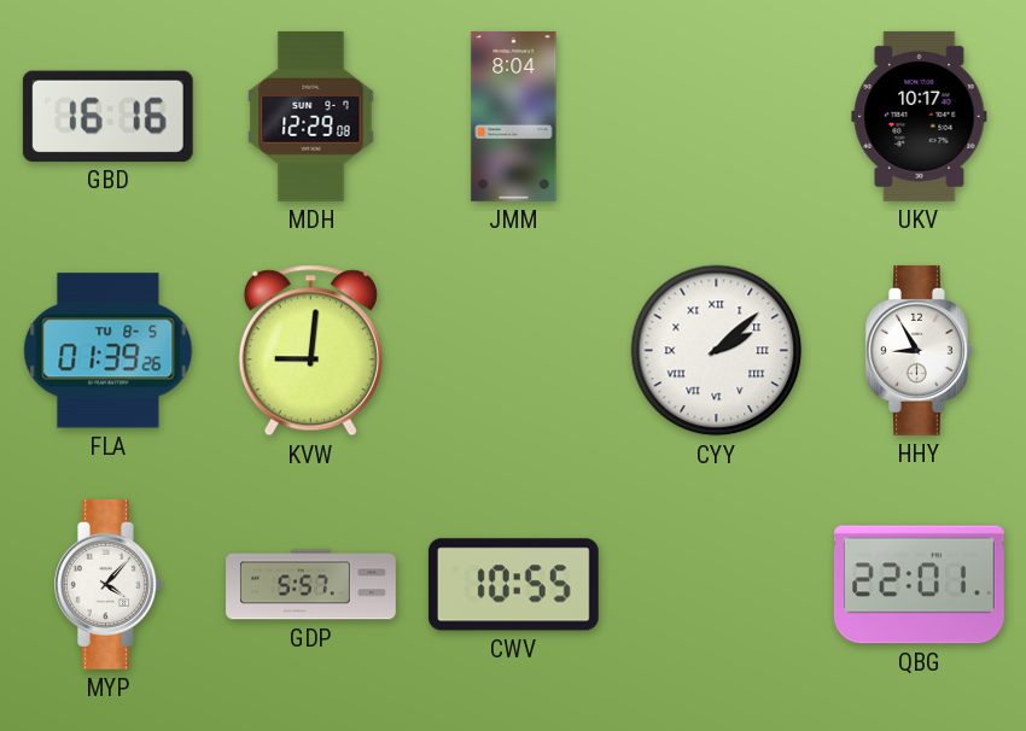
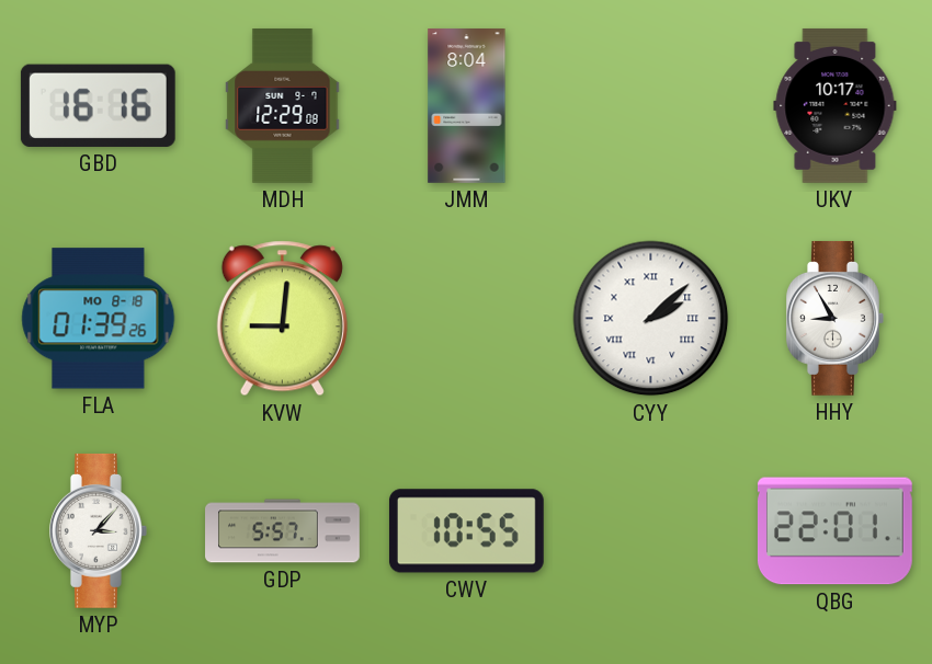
FLA date: TU 8-5 -> MO 8-18 (99, 319)
MYP: 4:07 -> 3:07 (99, 530)
